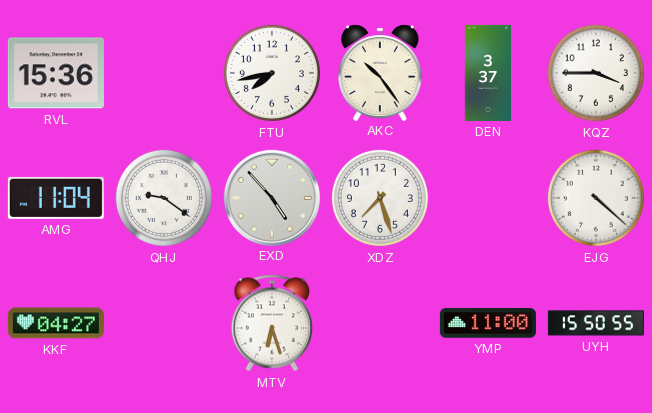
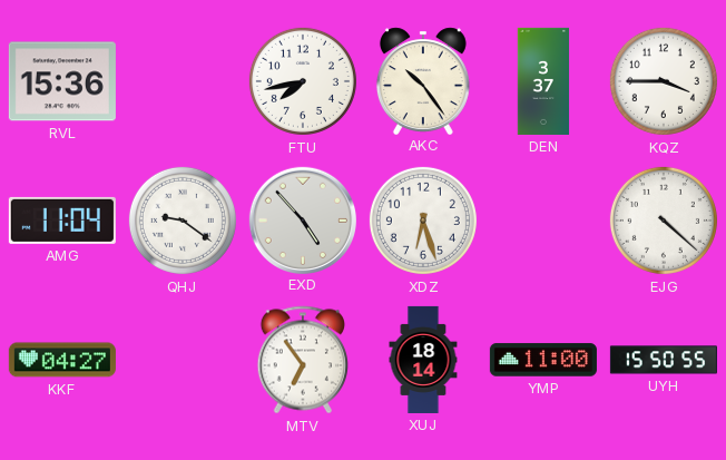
XDZ: 7:27 -> 6:27 (423, 221)
MTV: 6:27 -> 6:54 (302, 360)
XUJ: none -> 18:14 (423, 360)
